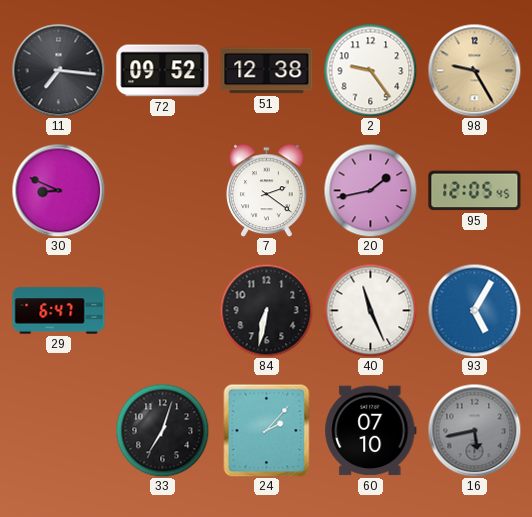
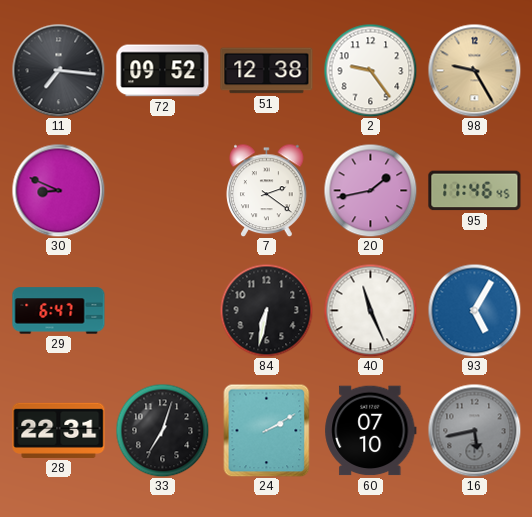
95: 12:05 -> 11:46 (475, 191)
28: none -> 22:31 (59, 430)
24: 2:07 -> 2:10 (267, 430)
